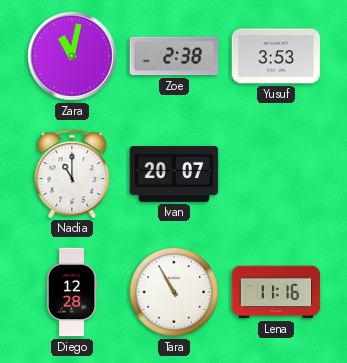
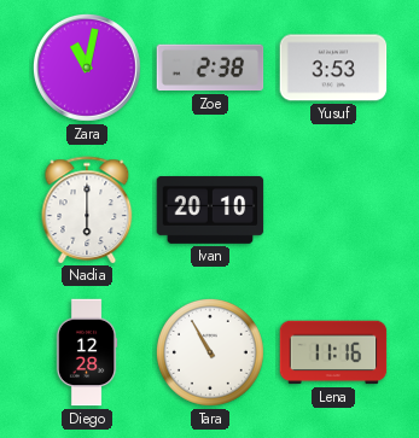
Nadia: 11:00 -> 6:00 (87, 210)
Ivan: 20:07 -> 20:10 (210, 210)
